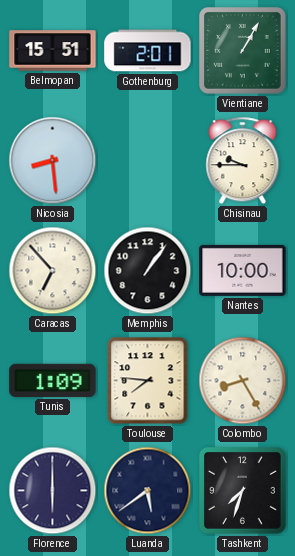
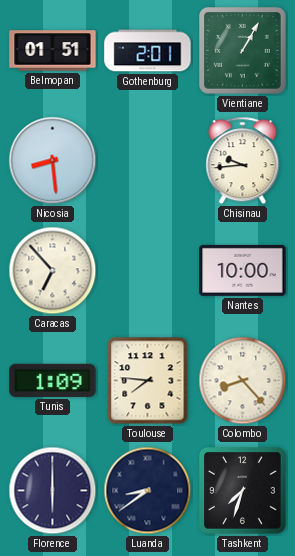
Belmopan: 15:51 -> 01:51 (53, 51)
Chisinau: 9:45 -> 9:44 (243, 161)
Memphis: 1:06 -> none (148, 271)
Colombo: 8:25 -> 8:23 (243, 381)
Luanda: 5:39 -> 8:39 (148, 491)
